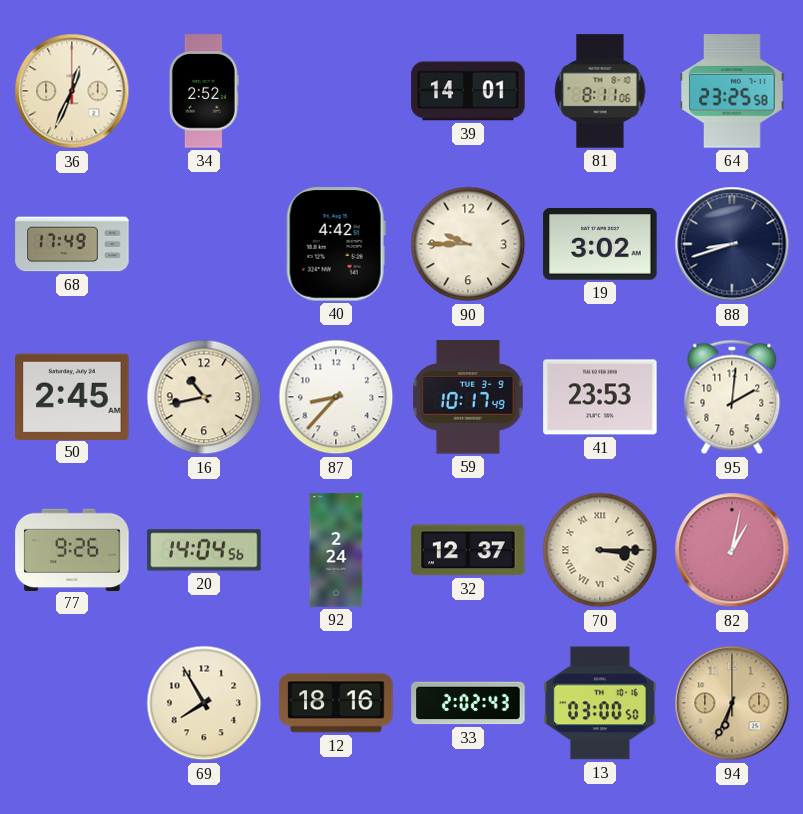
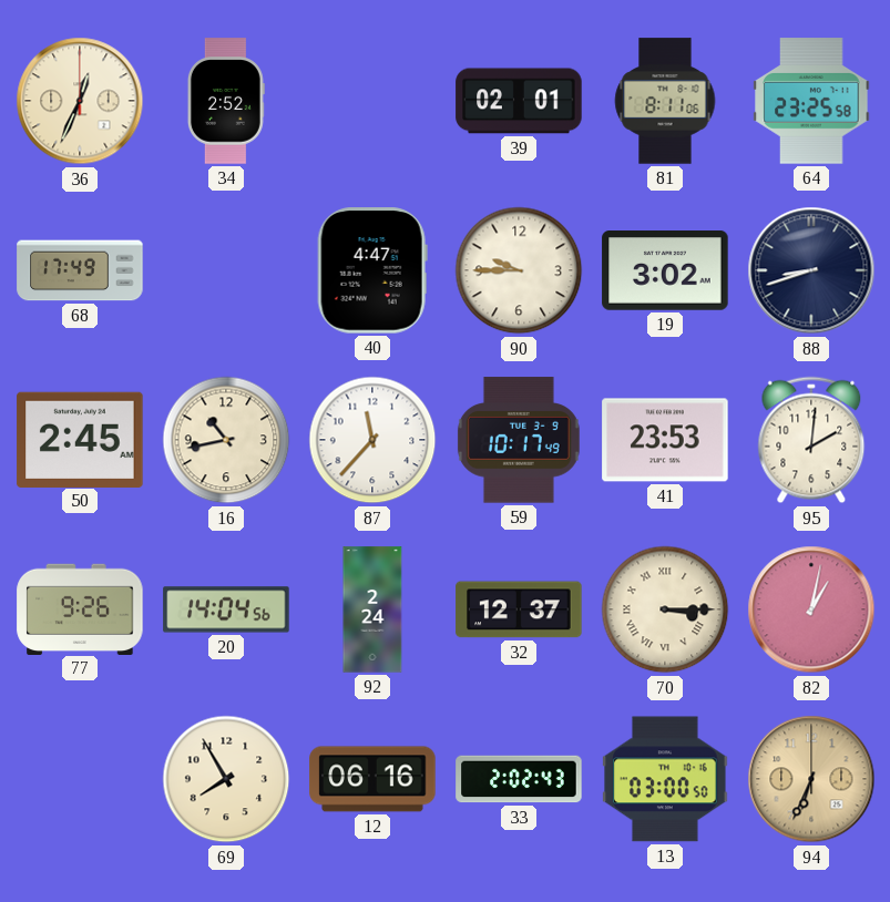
39: 14:01 -> 02:01 (519, 101)
40: 4:42 -> 4:47 (372, 270)
87: 8:37 -> 11:37 (372, 440)
12: 18:16 -> 06:16 (372, 779)
